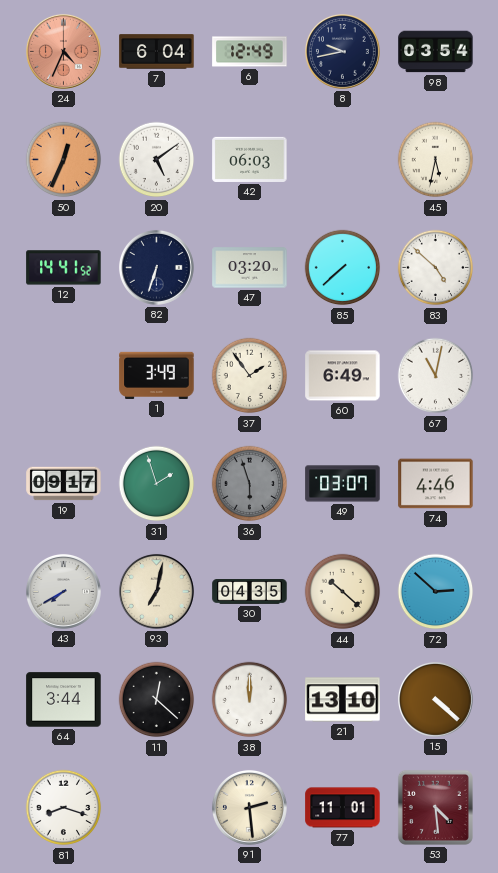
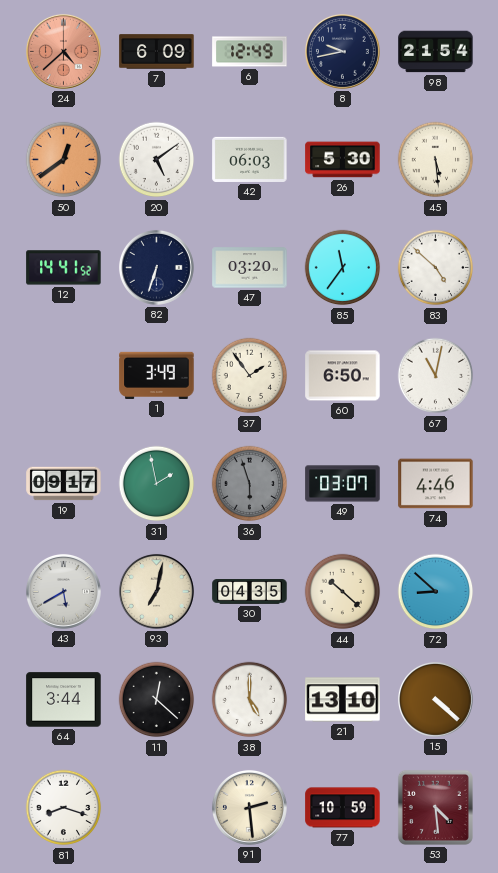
24: 4:34 -> 4:38 (63, 51)
7: 6:04 -> 6:09 (157, 52)
98: 03:54 -> 21:54 (436, 52)
50: 12:34 -> 12:39 (64, 160)
26: none -> 5:30 (343, 160)
45: 5:32 -> 5:29 (436, 160)
85: 7:38 -> 11:36 (343, 268)
60: 6:49 -> 6:50 (343, 376)
31: 1:57 -> 1:58 (157, 484)
43: 7:40 -> 5:40 (63, 591)
72: 2:52 -> 8:52 (436, 592)
38: 12:00 -> 5:00 (250, 700)
77: 11:01 -> 10:59 (343, 808)
